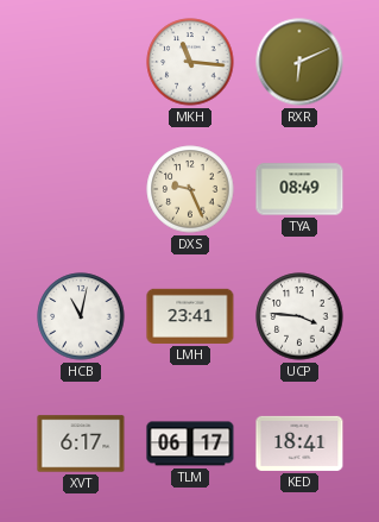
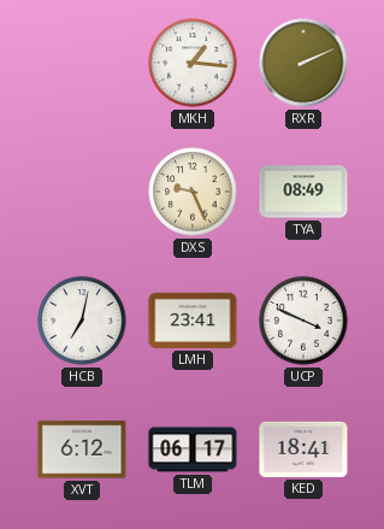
MKH: 11:16 -> 1:16 (193, 63)
RXR: 6:11 -> 2:11 (303, 63)
HCB: 11:02 -> 7:02 (82, 321)
UCP: 3:46 -> 3:49 (303, 321)
XVT: 6:17 -> 6:12 (82, 449)
